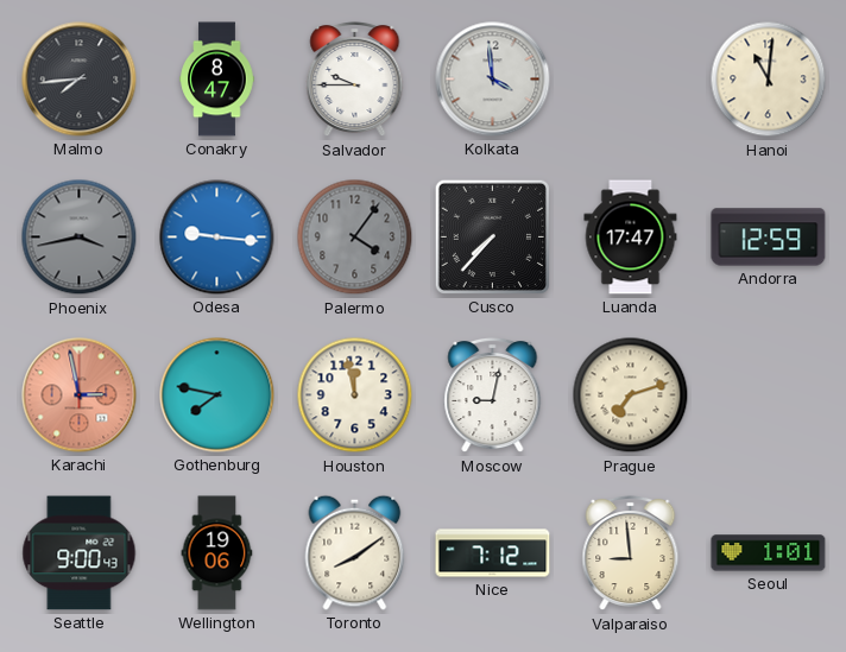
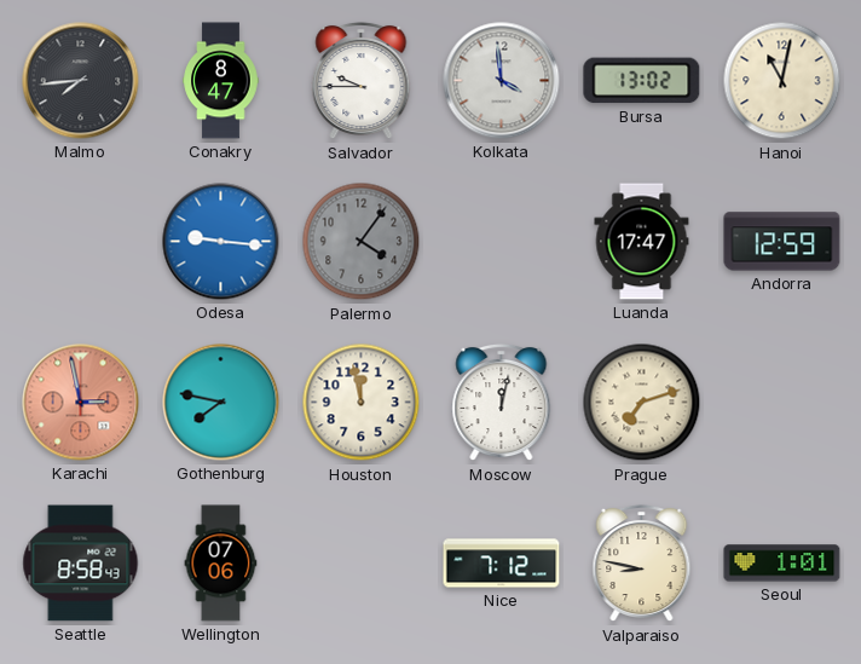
Bursa: none -> 13:02 (642, 81)
Hanoi: 11:01 -> 11:02 (782, 81)
Phoenix: 3:43 -> none (80, 238)
Cusco: 7:37 -> none (492, 236)
Moscow: 9:02 -> 12:02 (502, 403)
Seattle: 9:00 -> 8:58 (81, 564)
Wellington: 19:06 -> 07:06 (221, 564)
Toronto: 8:09 -> none (355, 552)
Valparaiso: 8:59 -> 8:47 (642, 564)
